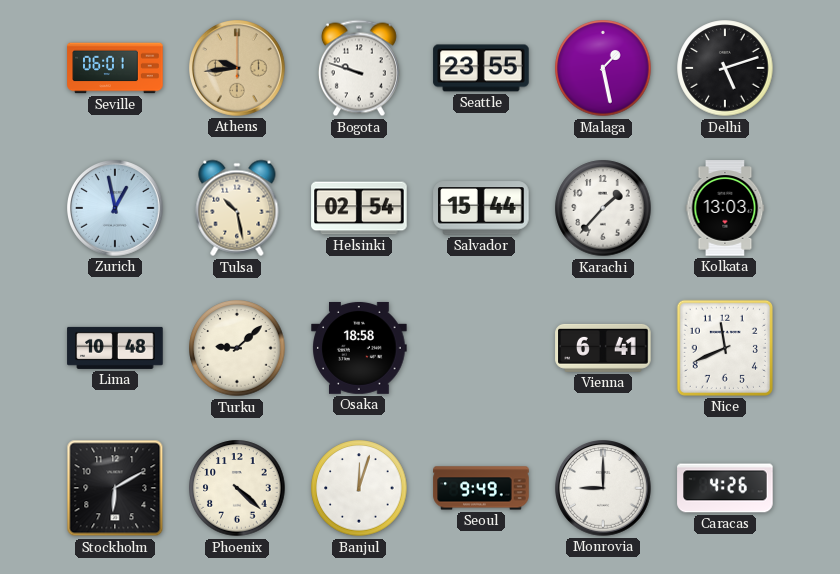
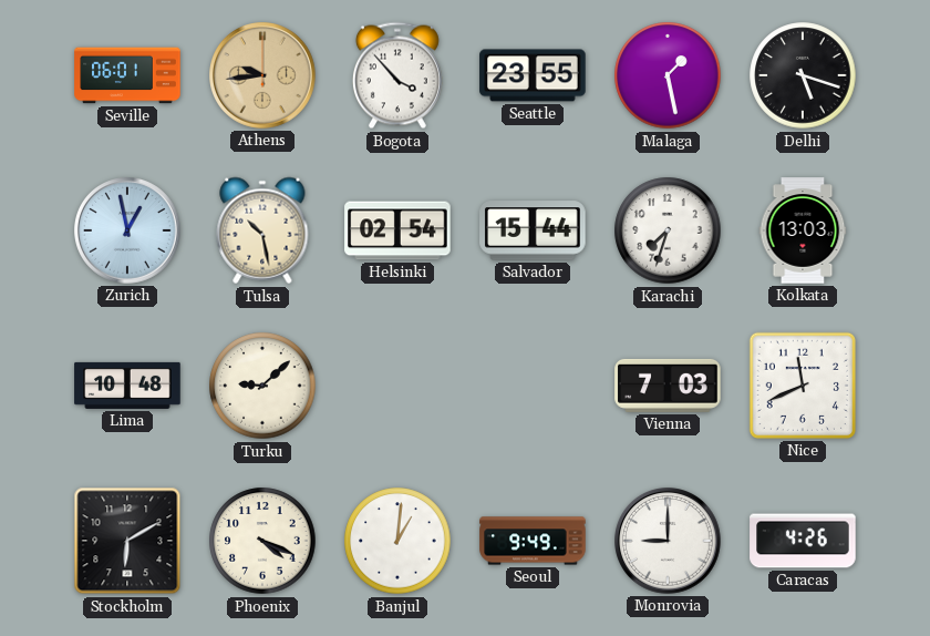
Bogota: 9:48 -> 3:53 (397, 75)
Delhi: 5:12 -> 5:18 (803, 75)
Karachi: 1:37 -> 7:33 (668, 230)
Osaka: 18:58 -> none (359, 348)
Vienna: 6:41 -> 7:03 (668, 386)
Phoenix: 4:22 -> 4:19 (262, 541)
Banjul: 12:03 -> 1:01 (397, 541)
